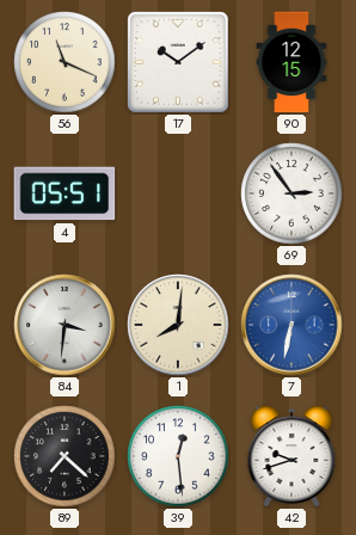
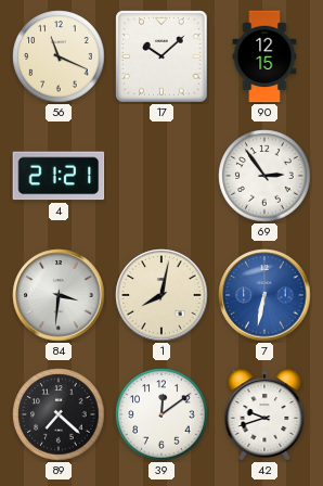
17: 10:09 -> 10:08 (161, 56)
4: 05:51 -> 21:21 (59, 176)
1: 8:01 -> 8:02 (161, 295)
39: 12:29 -> 12:09 (161, 414)
